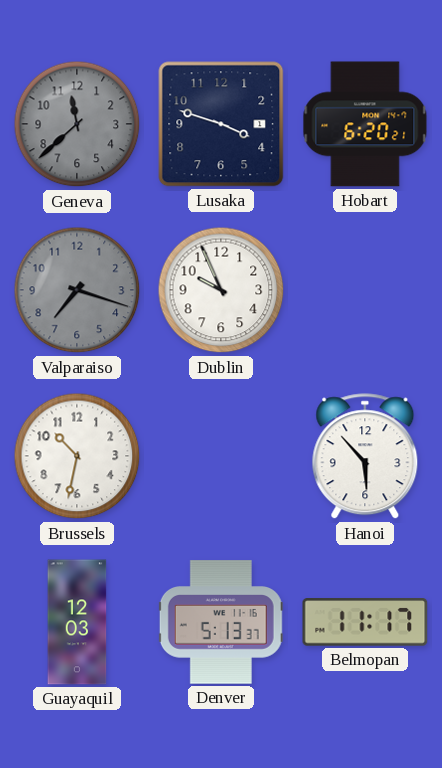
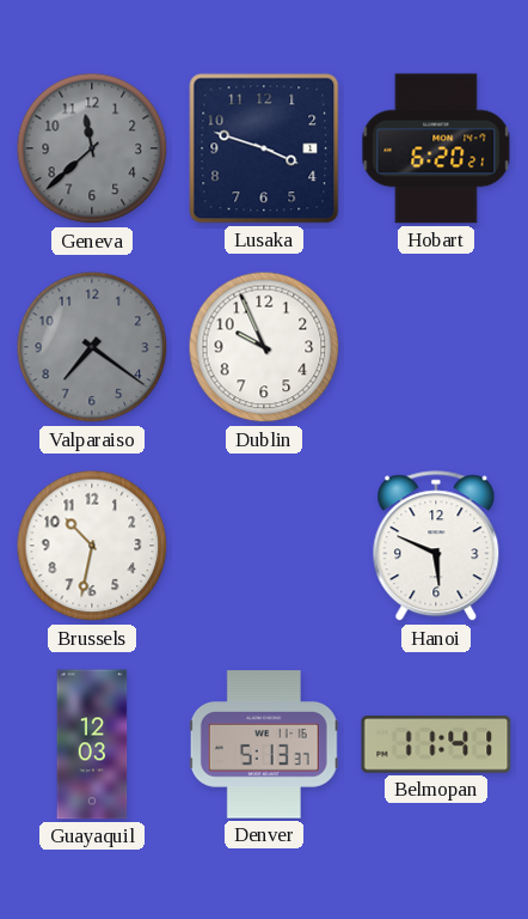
Valparaiso: 7:18 -> 7:21 (92, 347)
Hanoi: 5:53 -> 5:49 (436, 547)
Belmopan: 11:17 -> 11:41 (436, 744)
